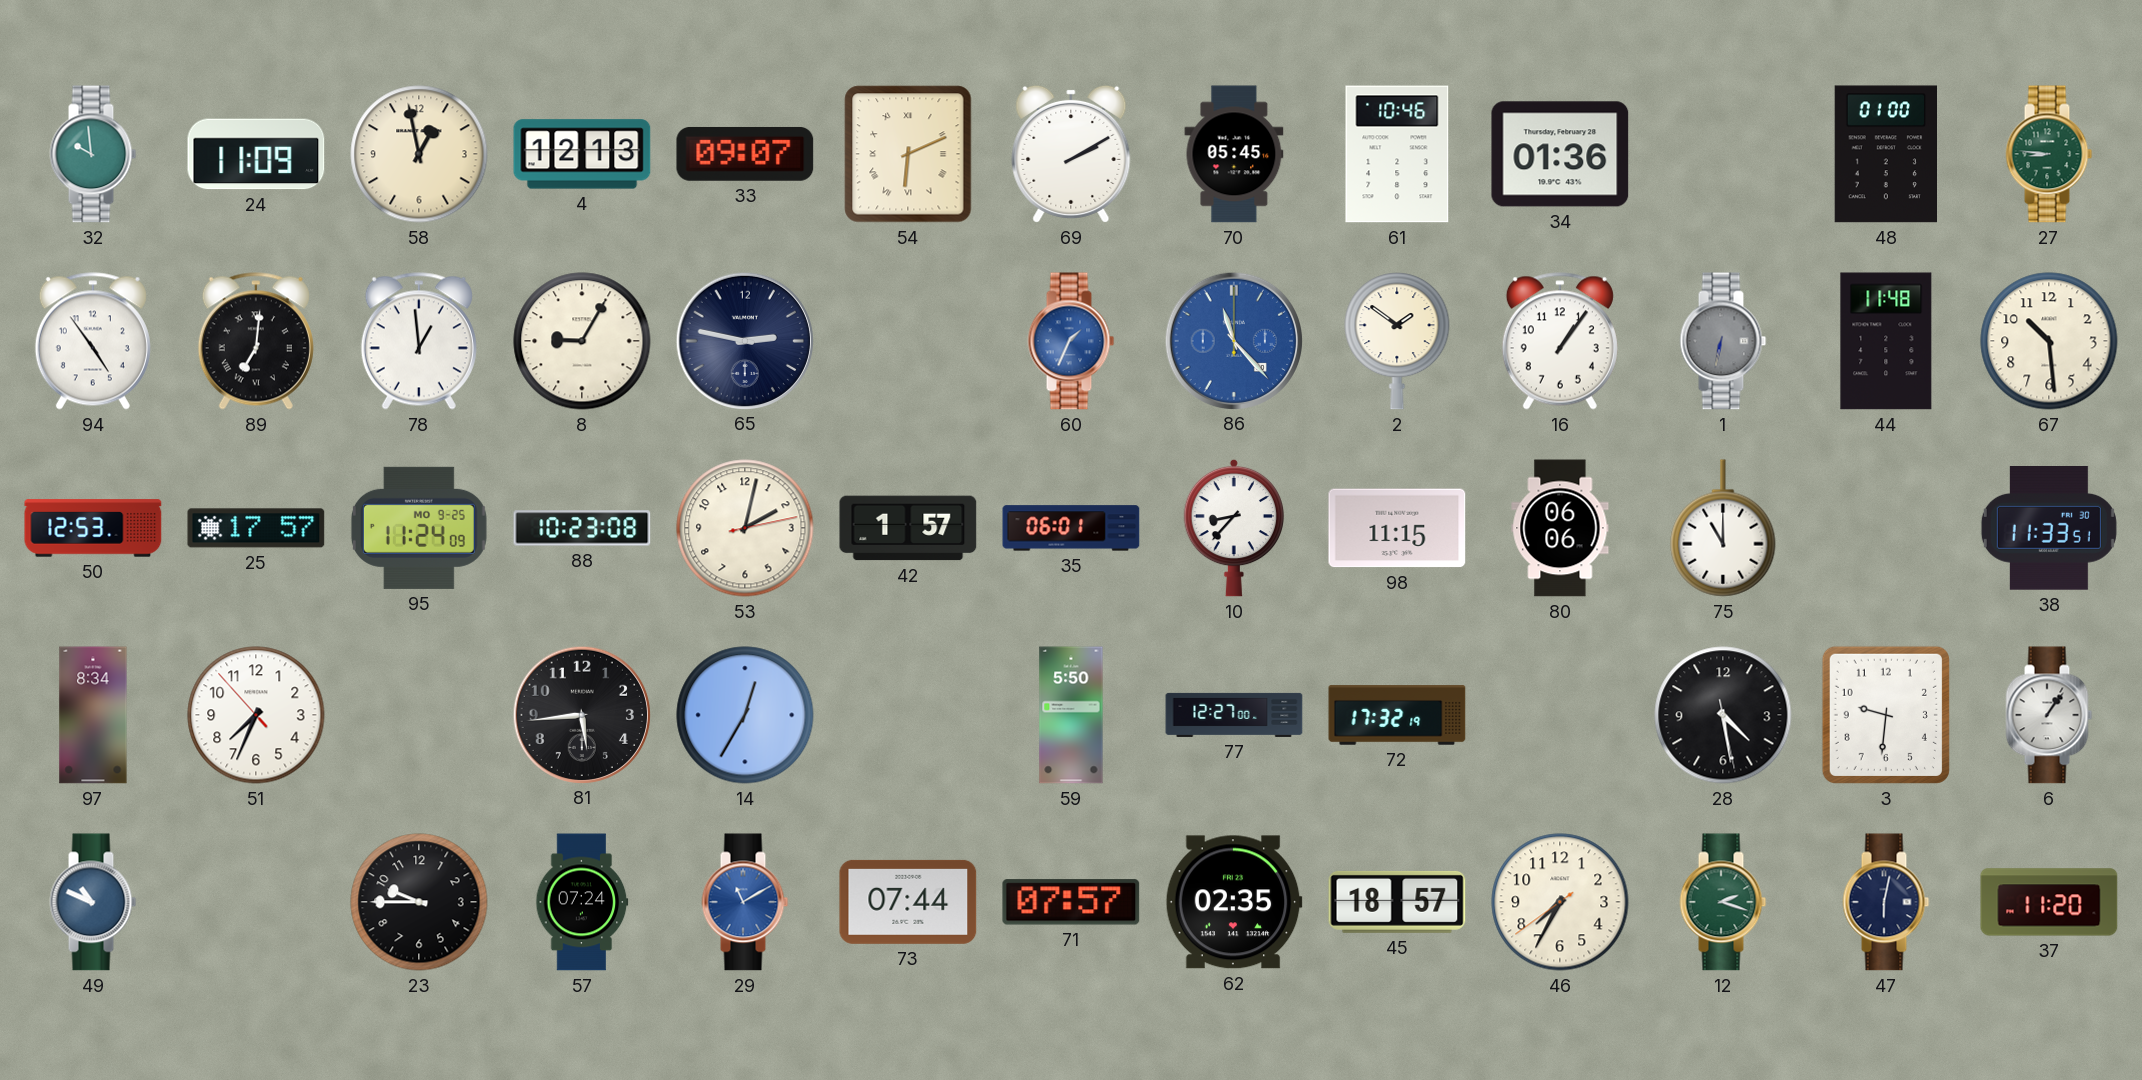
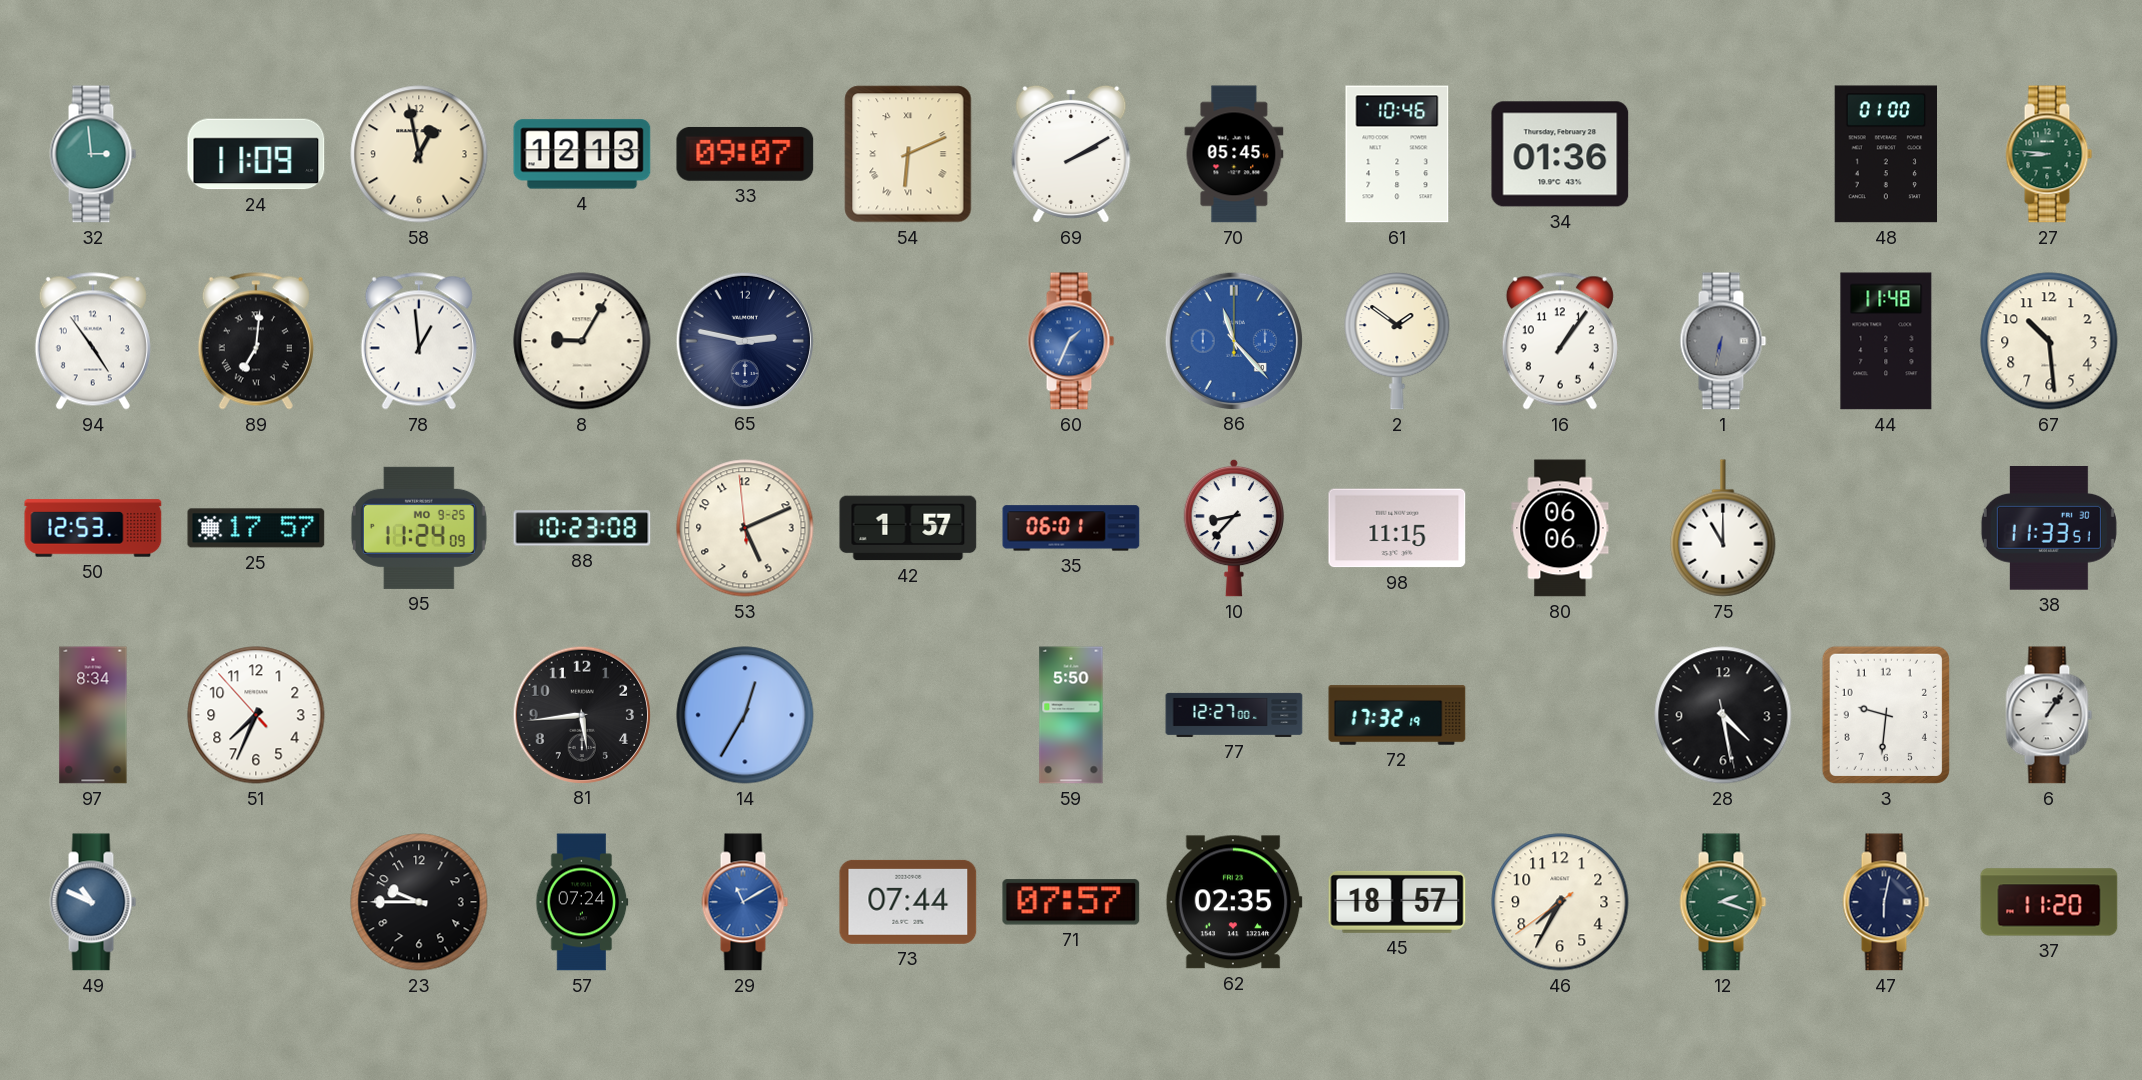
32: 9:59 -> 2:59 (93, 154)
53: 2:02 -> 5:10 (745, 528)
